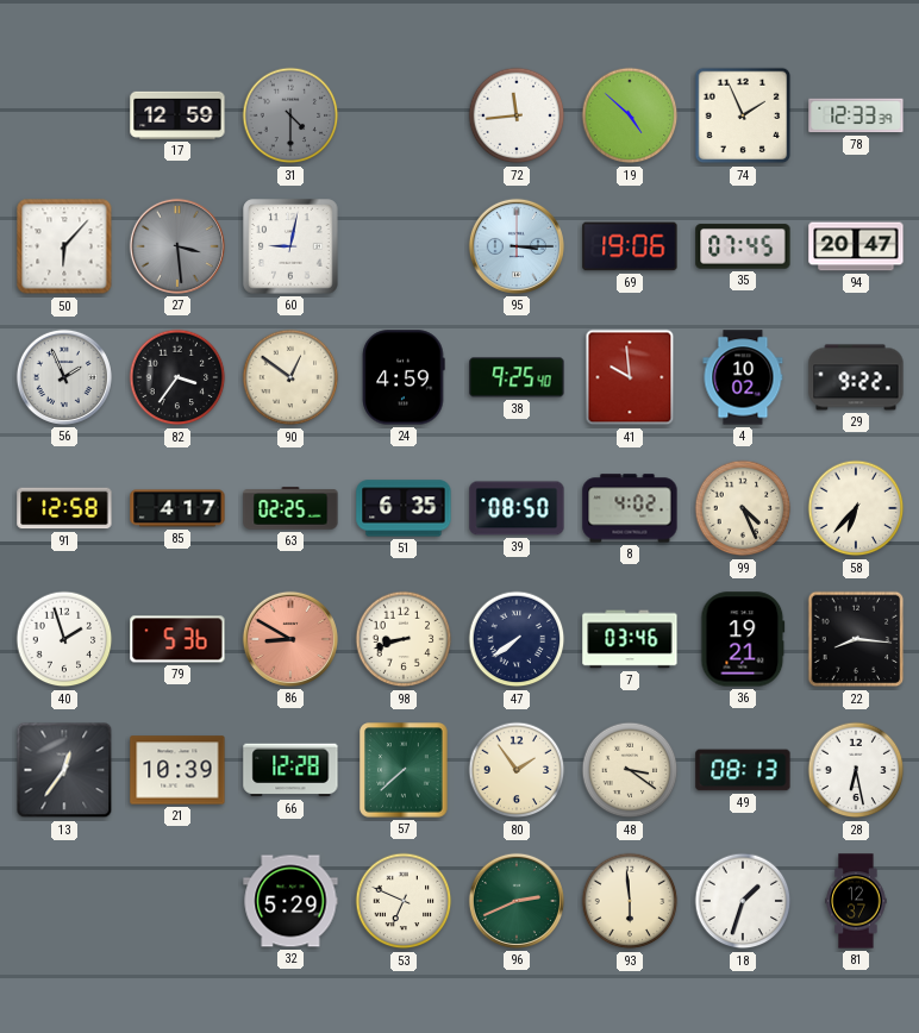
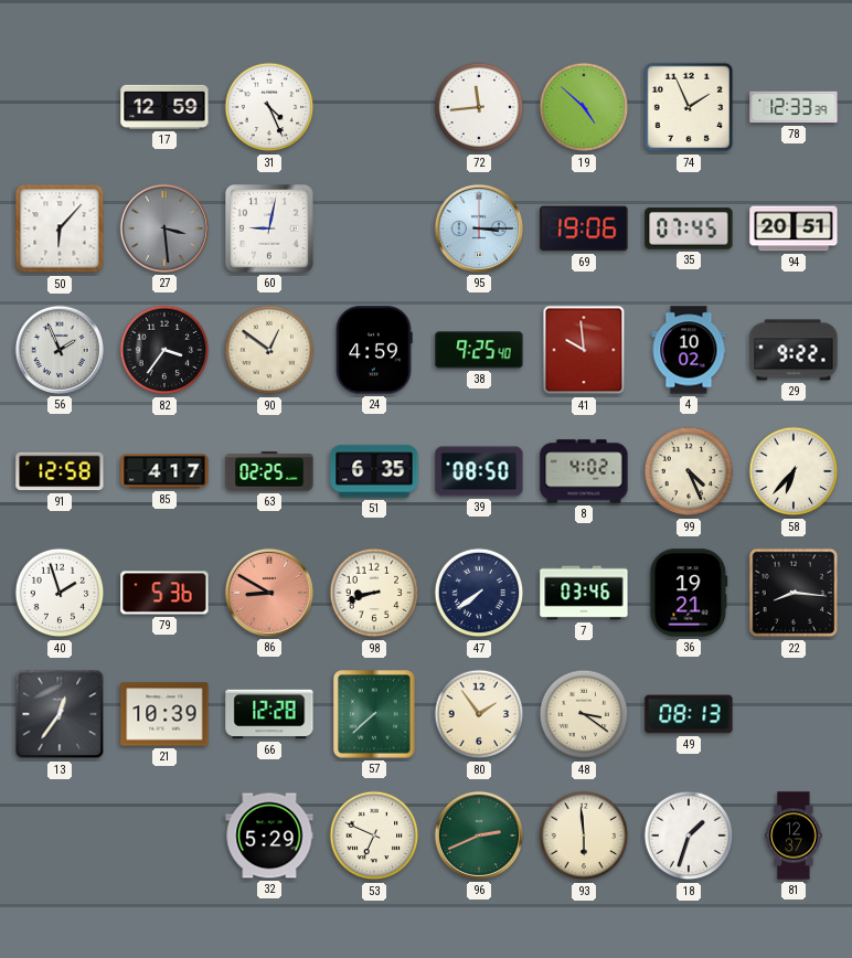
31: 4:30 -> 4:26 (269, 107)
31 dial: grey -> white (269, 107)
94: 20:47 -> 20:51 (794, 228)
28: 6:28 -> none (856, 770)
